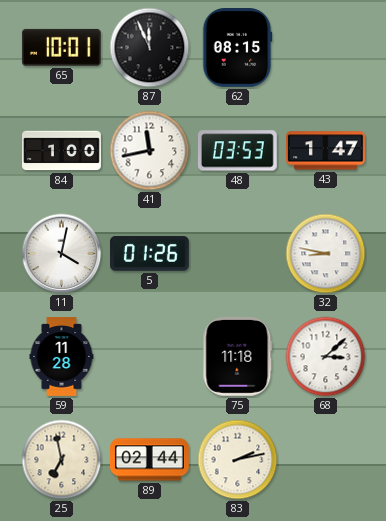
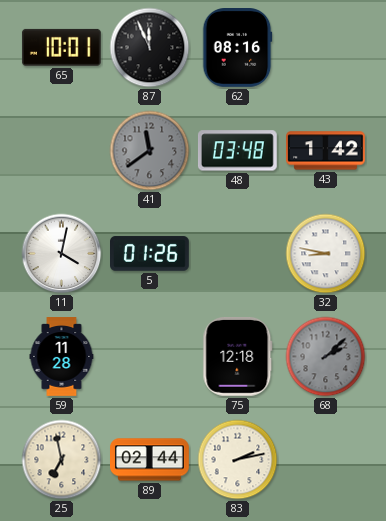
62: 08:15 -> 08:16 (237, 48)
84: 1:00 -> none (62, 151)
41: 11:43 -> 11:39 (150, 151)
41 dial: white -> grey (150, 151)
48: 03:53 -> 03:48 (237, 151)
43: 1:47 -> 1:42 (326, 151)
75: 11:18 -> 12:18 (238, 357)
68: 3:08 -> 2:08 (326, 357)
68 dial: white -> grey (326, 357)
